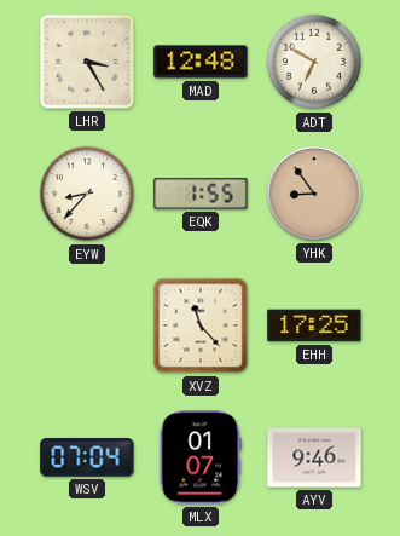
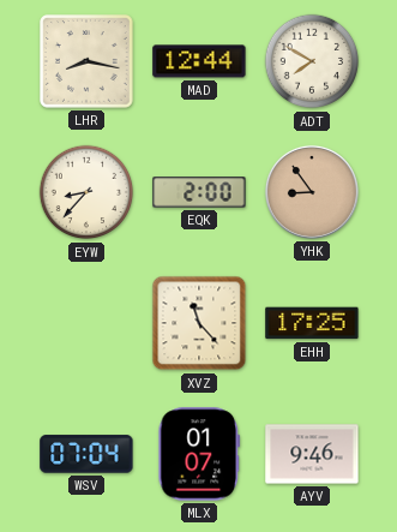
LHR: 3:25 -> 8:17 (88, 62)
MAD: 12:48 -> 12:44 (199, 61)
ADT: 6:50 -> 7:50 (312, 61)
EQK: 1:55 -> 2:00 (199, 192)
